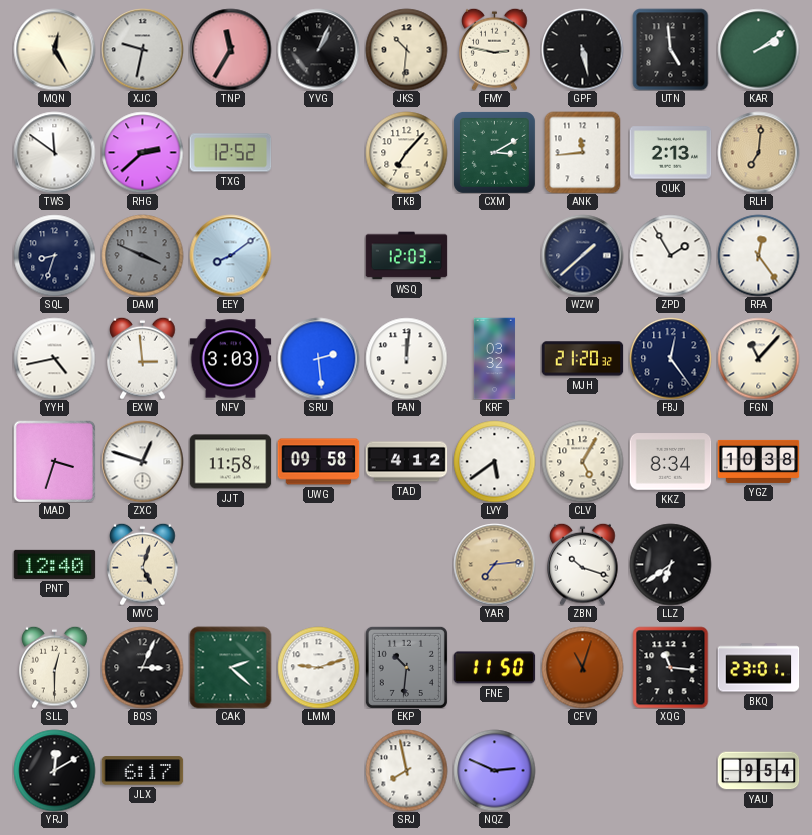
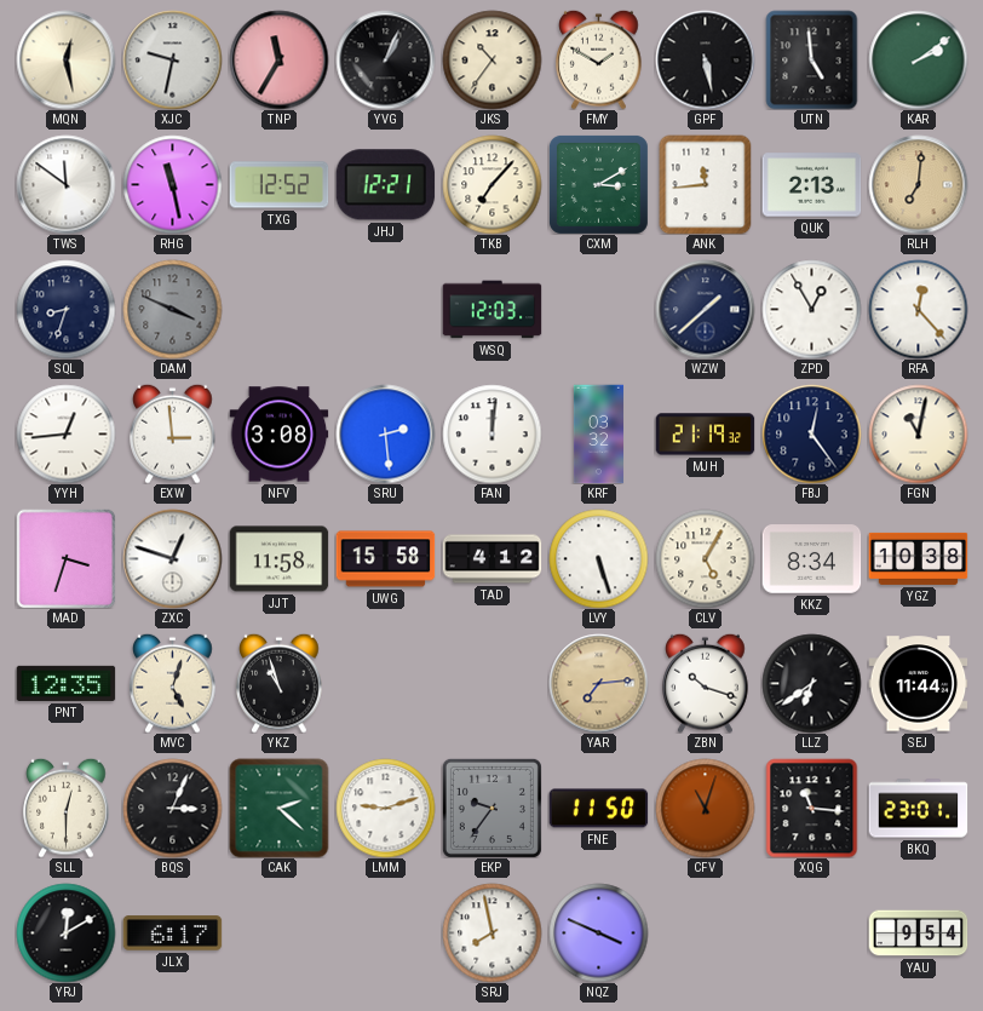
MQN: 12:25 -> 12:28 (65, 59)
JKS: 10:31 -> 10:36 (491, 59)
FMY: 2:47 -> 1:50 (599, 59)
RHG: 2:38 -> 11:28 (172, 184)
JHJ: none -> 12:21 (385, 185)
EEY: 8:09 -> none (230, 255)
ZPD: 1:55 -> 12:55 (811, 309)
RFA: 12:24 -> 12:23 (918, 309)
YYH: 4:43 -> 12:44 (65, 433)
NFV: 3:03 -> 3:08 (278, 435)
MJH: 21:20 -> 21:19 (705, 435)
FGN: 11:07 -> 11:02 (918, 433)
UWG: 09:58 -> 15:58 (385, 559)
LVY: 5:39 -> 5:27 (598, 558)
PNT: 12:40 -> 12:35 (65, 683)
YKZ: none -> 10:57 (280, 683)
SEJ: none -> 11:44 (918, 684)
EKP: 10:31 -> 9:36 (491, 808)
NQZ: 2:49 -> 3:49 (598, 932)
